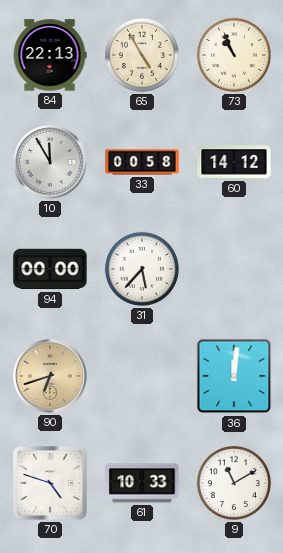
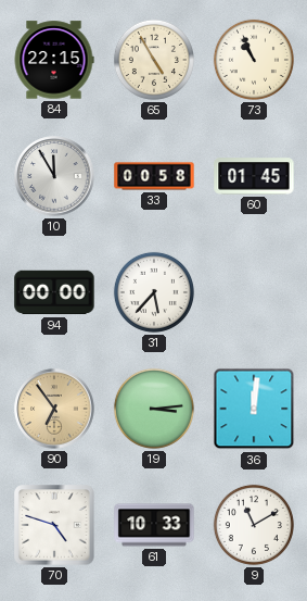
84: 22:13 -> 22:15 (54, 60)
60: 14:12 -> 01:45 (254, 176)
90: 6:42 -> 6:54 (54, 409)
19: none -> 3:14 (154, 409)
